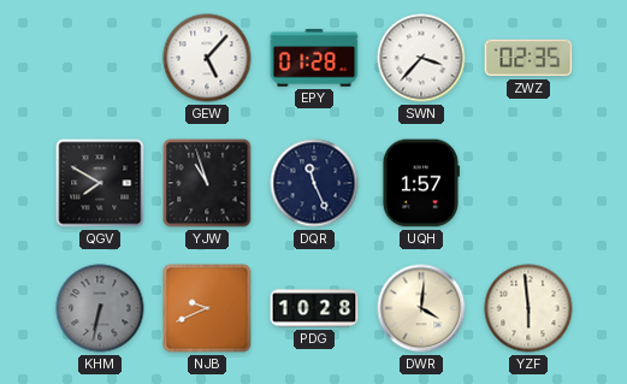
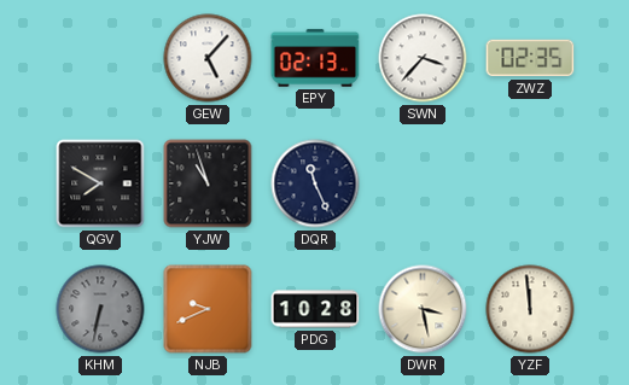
EPY: 01:28 -> 02:13 (315, 58)
UQH: 1:57 -> none (420, 183)
DWR: 4:01 -> 3:28 (423, 309)
YZF: 5:59 -> 11:59 (530, 309)
